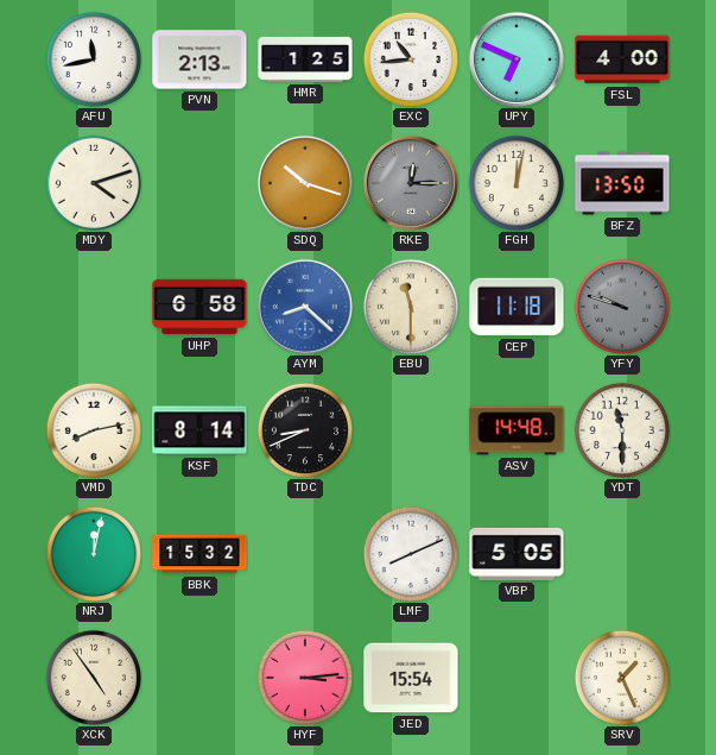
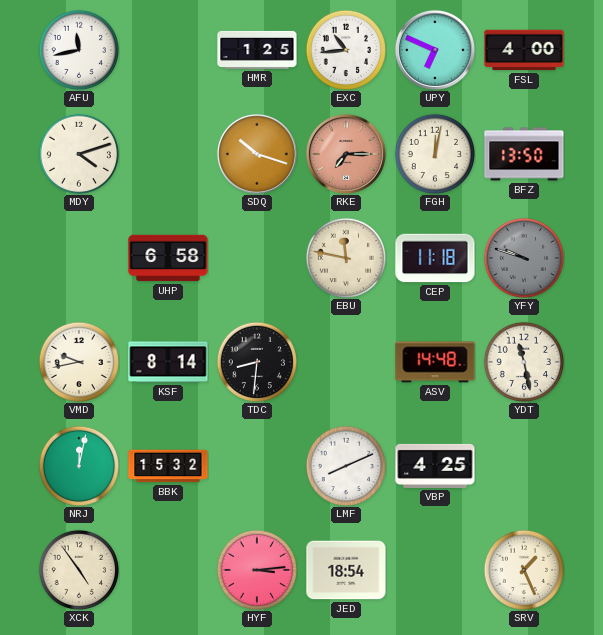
PVN: 2:13 -> none (199, 59)
RKE: 12:15 -> 7:15 (346, 154)
RKE dial: grey -> salmon (346, 154)
AYM: 8:22 -> none (305, 307)
EBU: 11:30 -> 11:47 (345, 257)
VMD: 8:13 -> 9:43 (78, 361)
TDC: 8:41 -> 8:31 (256, 361)
YDT: 11:30 -> 11:28 (523, 361)
VBP: 5:05 -> 4:25 (435, 466)
JED: 15:54 -> 18:54 (346, 570)
